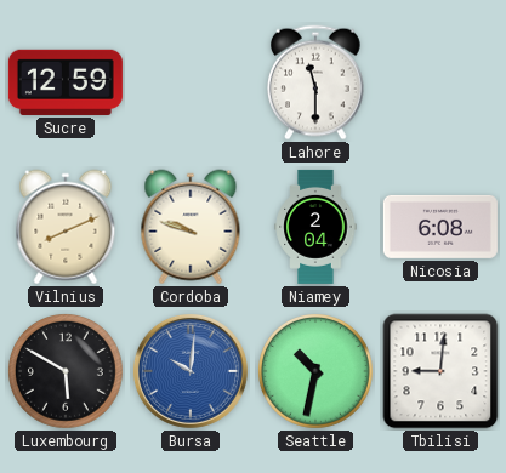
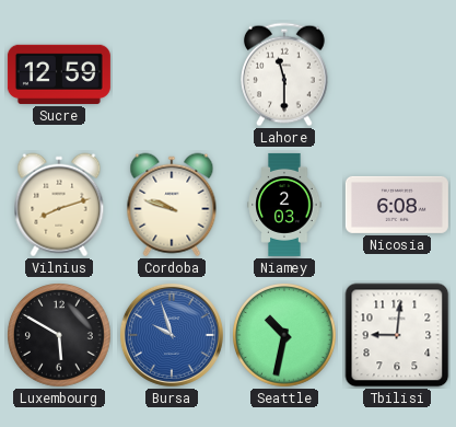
Vilnius: 8:11 -> 8:12 (59, 205)
Niamey: 2:04 -> 2:03 (284, 205)
Bursa: 10:01 -> 9:57 (172, 335)
